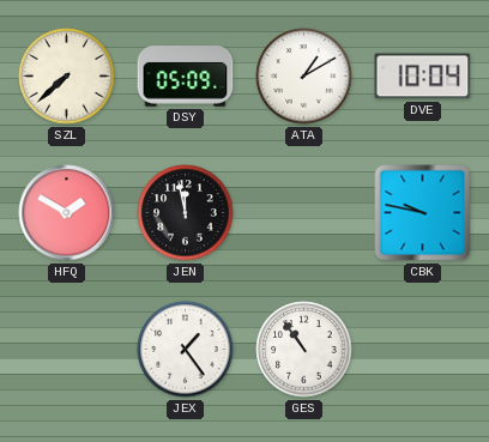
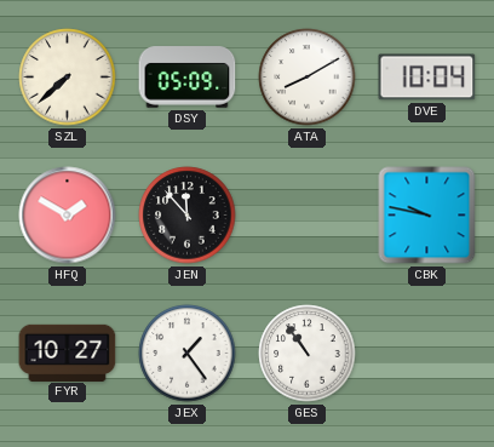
ATA: 1:10 -> 8:10 (308, 78)
JEN: 11:58 -> 11:53 (188, 216)
FYR: none -> 10:27 (68, 353)
